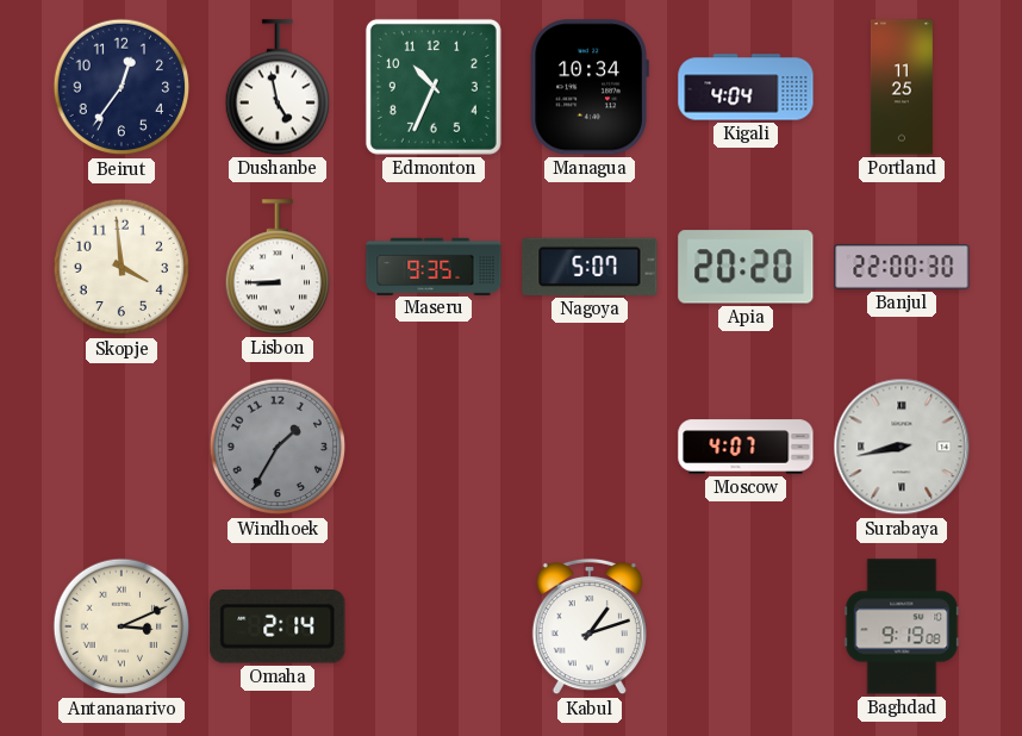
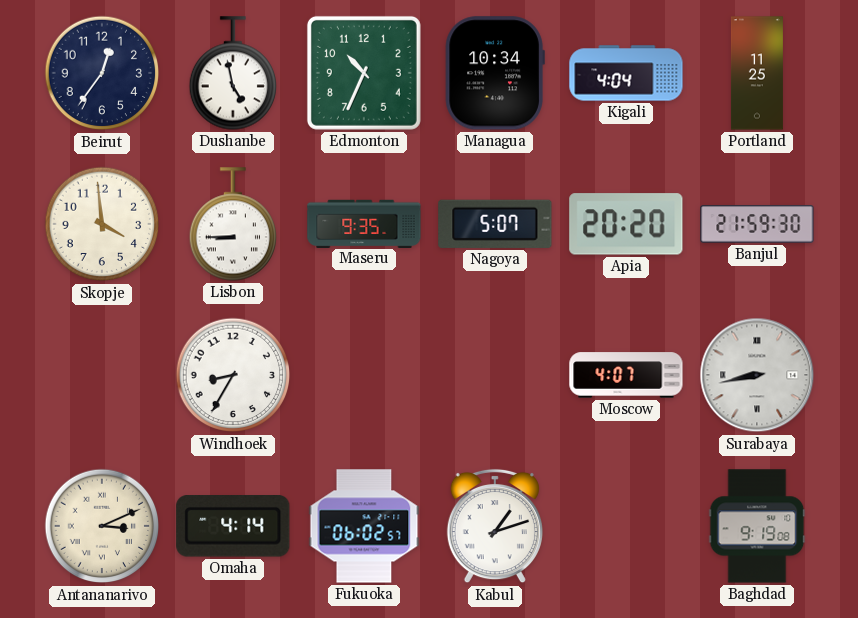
Banjul: 22:00 -> 21:59 (757, 224)
Windhoek: 1:35 -> 8:35 (233, 375)
Windhoek dial: grey -> white (233, 375)
Omaha: 2:14 -> 4:14 (233, 527)
Fukuoka: none -> 06:02 (364, 526)
